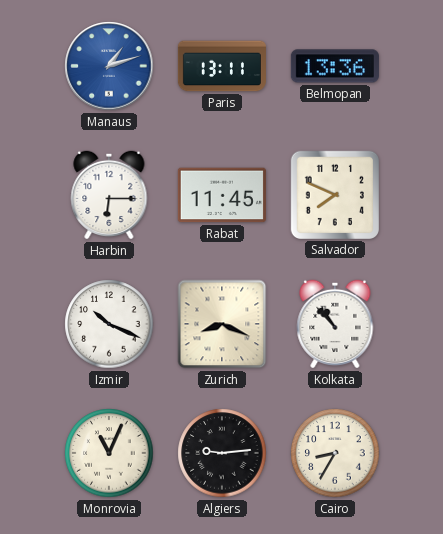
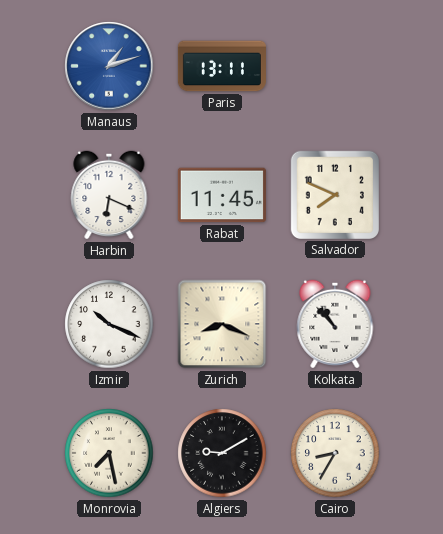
Belmopan: 13:36 -> none (335, 66)
Harbin: 6:15 -> 6:19 (109, 195)
Monrovia: 11:04 -> 7:28 (109, 453)
Algiers: 9:14 -> 9:10 (222, 453)
